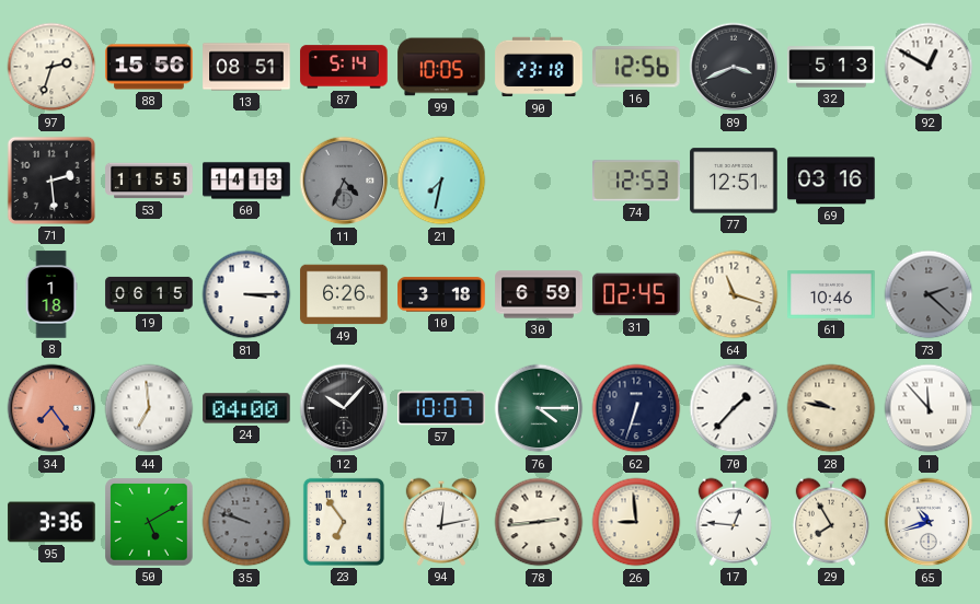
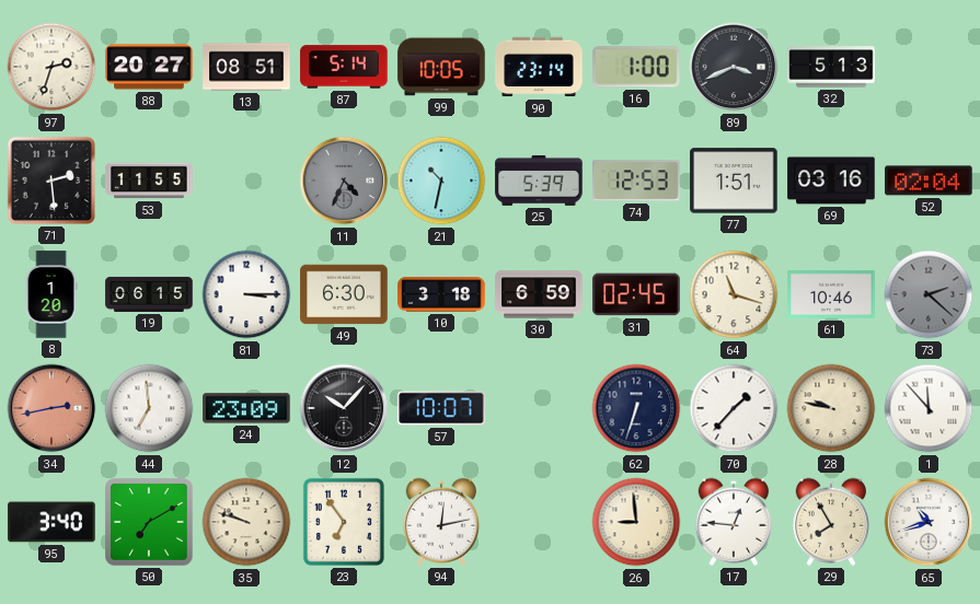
88: 15:56 -> 20:27 (149, 67)
90: 23:18 -> 23:14 (539, 67)
16: 12:56 -> 1:00 (636, 67)
92: 12:50 -> none (929, 67)
60: 14:13 -> none (246, 181)
21: 7:32 -> 10:32 (441, 181)
25: none -> 5:39 (539, 181)
77: 12:51 -> 1:51 (734, 181)
52: none -> 02:04 (929, 181)
8: 1:18 -> 1:20 (51, 294)
49: 6:26 -> 6:30 (344, 294)
34: 7:24 -> 2:43 (51, 408)
24: 04:00 -> 23:09 (246, 408)
76: 4:15 -> none (539, 408)
95: 3:36 -> 3:40 (51, 522)
50: 5:10 -> 7:10 (149, 522)
35 dial: grey -> cream (246, 522)
78: 2:44 -> none (539, 522)
